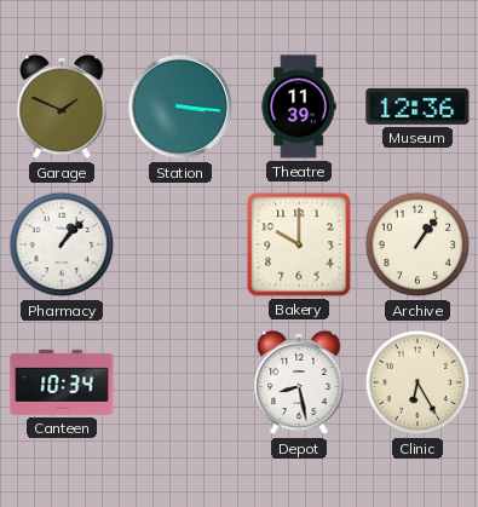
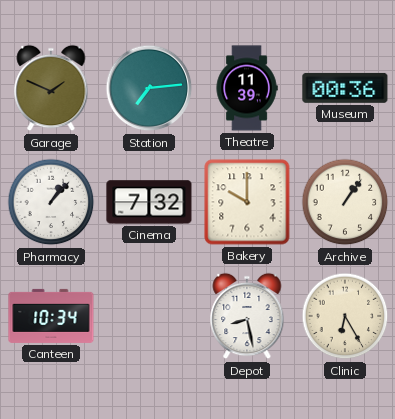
Station: 3:16 -> 7:14 (149, 88)
Museum: 12:36 -> 00:36 (345, 88)
Cinema: none -> 7:32 (149, 202)
